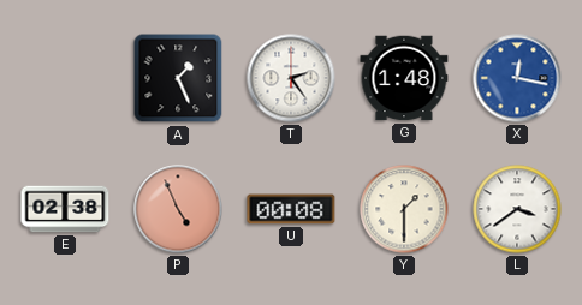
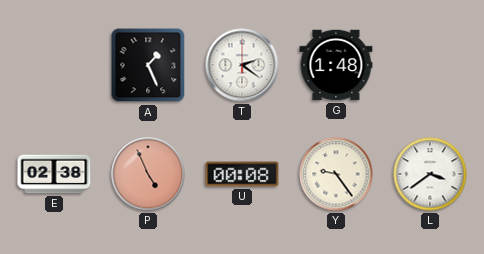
T: 2:24 -> 2:21 (242, 65)
X: 12:17 -> none (517, 78)
Y: 1:30 -> 9:24 (336, 174)
